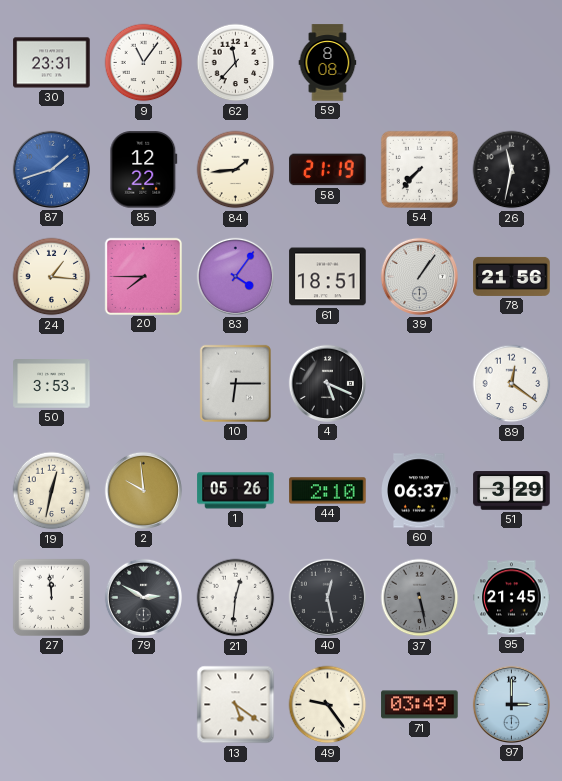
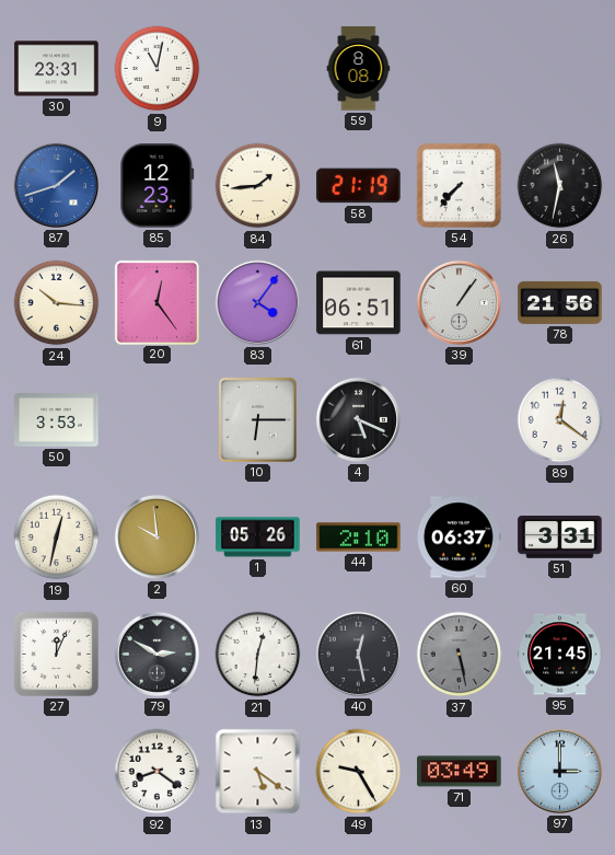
9: 11:06 -> 11:02 (158, 69)
62: 11:37 -> none (236, 63)
85: 12:22 -> 12:23 (158, 186)
24: 1:16 -> 10:16 (57, 303)
20: 7:45 -> 12:24 (156, 302)
61: 18:51 -> 06:51 (359, 303)
51: 3:29 -> 3:31 (560, 538)
27: 11:59 -> 12:04 (56, 654)
92: none -> 8:21 (158, 772)
49: 9:24 -> 9:25 (359, 772)
